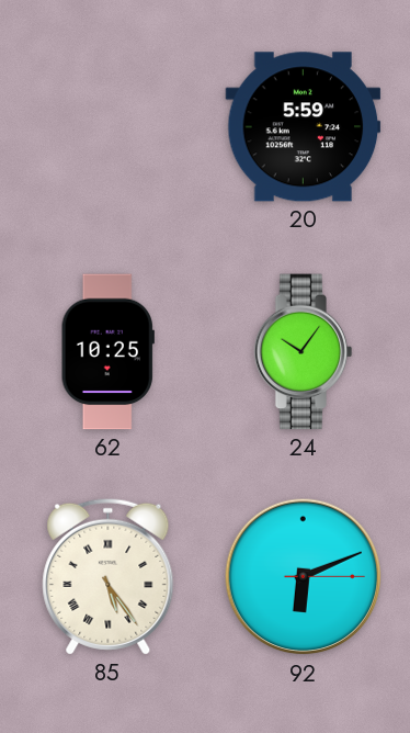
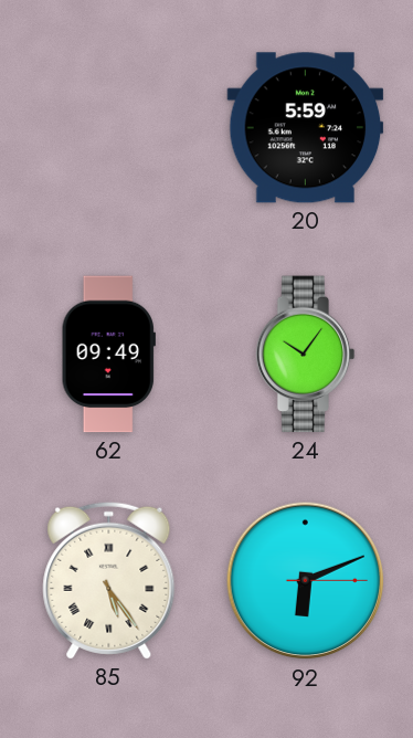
62: 10:25 -> 09:49 (108, 355)
